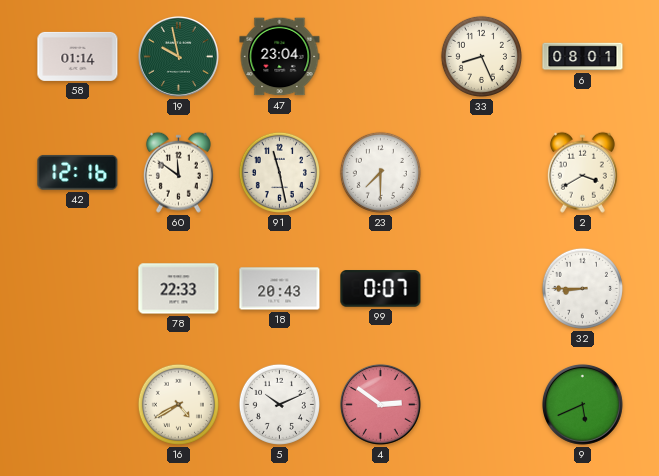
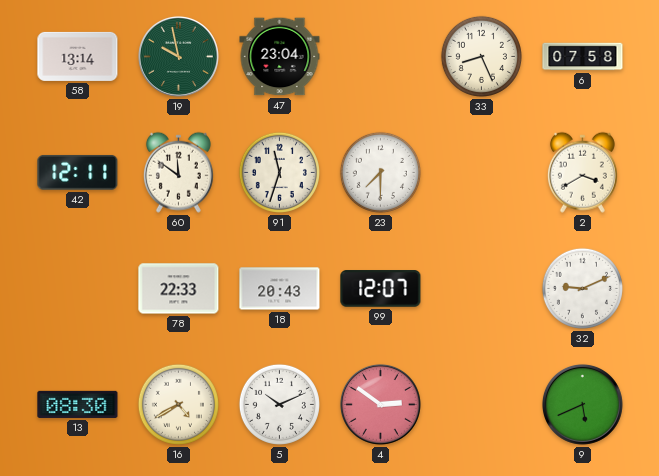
58: 01:14 -> 13:14 (78, 56)
6: 08:01 -> 07:58 (583, 57)
42: 12:16 -> 12:11 (78, 172)
91: 11:28 -> 11:33 (279, 172)
99: 0:07 -> 12:07 (381, 289)
32: 8:45 -> 9:11 (582, 288)
13: none -> 08:30 (78, 404)
